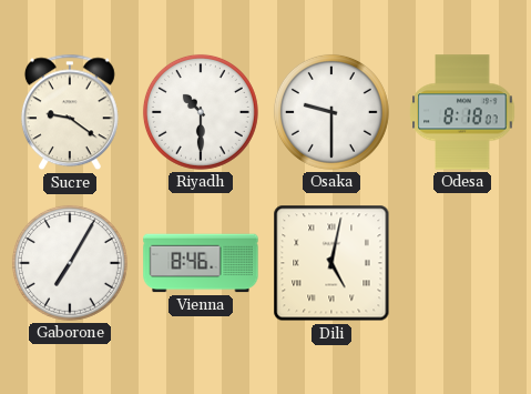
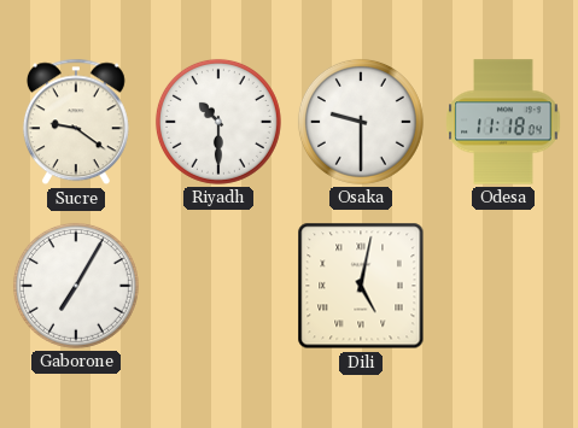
Odesa: 8:18 -> 11:18 (503, 122)
Vienna: 8:46 -> none (201, 263)
